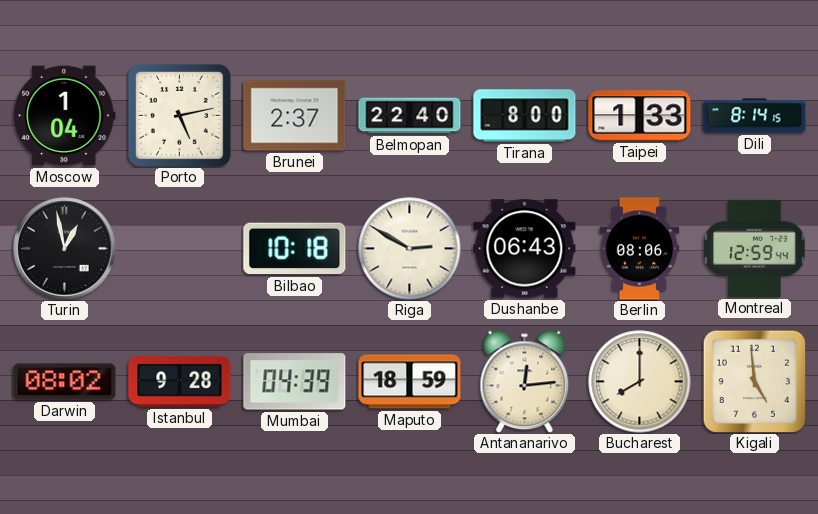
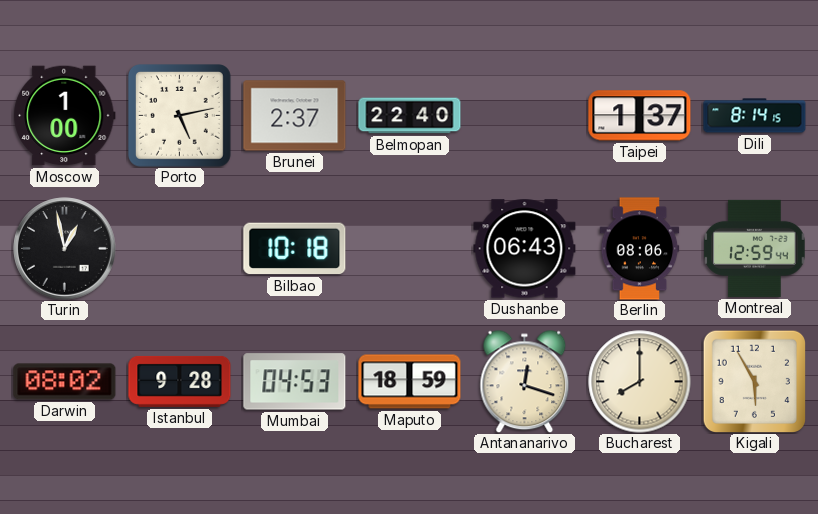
Moscow: 1:04 -> 1:00 (65, 116)
Tirana: 8:00 -> none (525, 116)
Taipei: 1:33 -> 1:37 (640, 116)
Riga: 2:50 -> none (410, 249)
Mumbai: 04:39 -> 04:53 (295, 382)
Antananarivo: 12:14 -> 12:18 (525, 381)
Kigali: 4:59 -> 5:55 (754, 381)
